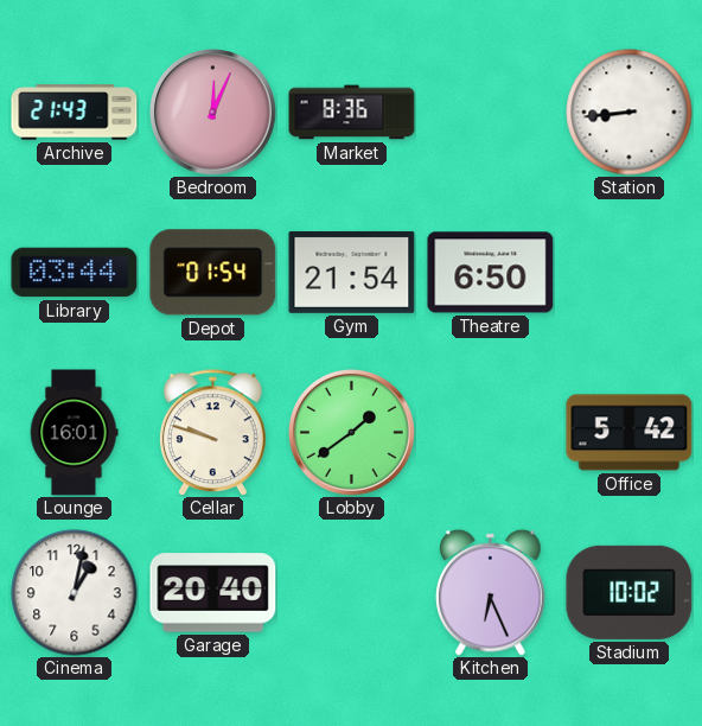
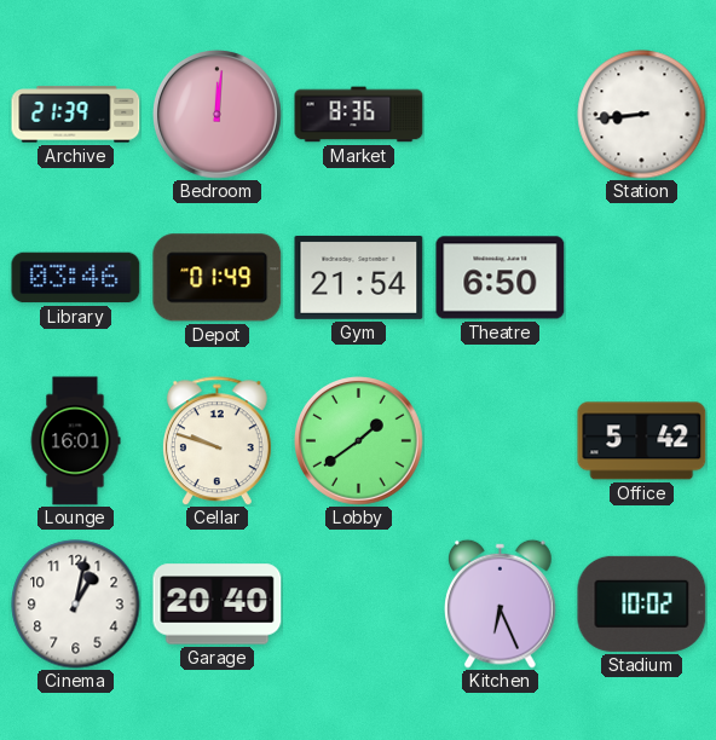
Archive: 21:43 -> 21:39 (76, 115)
Bedroom: 12:04 -> 12:01 (218, 115)
Library: 03:44 -> 03:46 (76, 278)
Depot: 01:54 -> 01:49 (218, 278)
